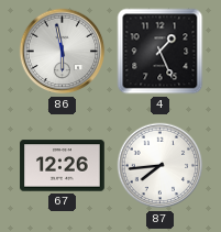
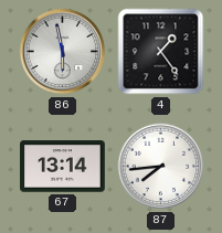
4: 1:26 -> 1:24 (161, 52)
67: 12:26 -> 13:14 (63, 167)
